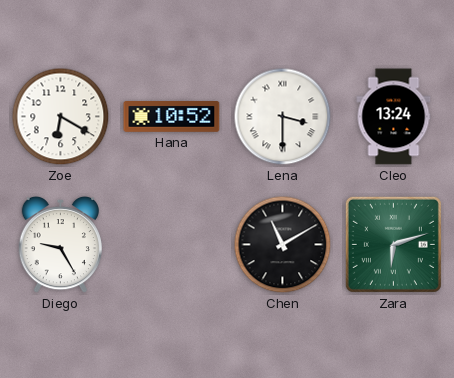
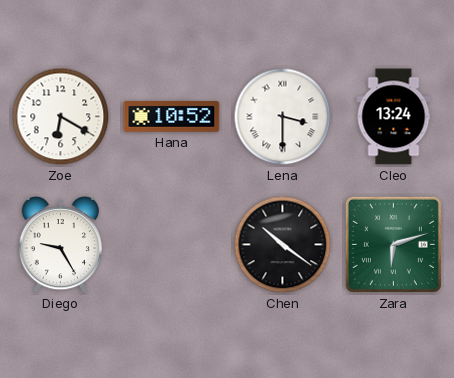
Chen: 11:10 -> 10:21 (283, 245)
